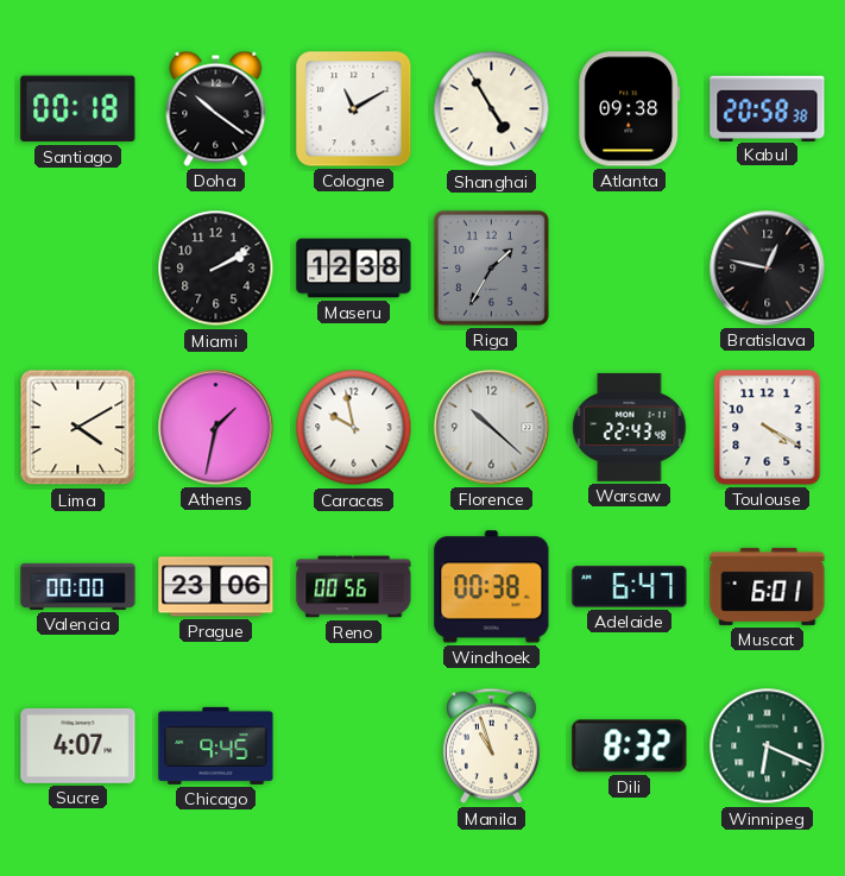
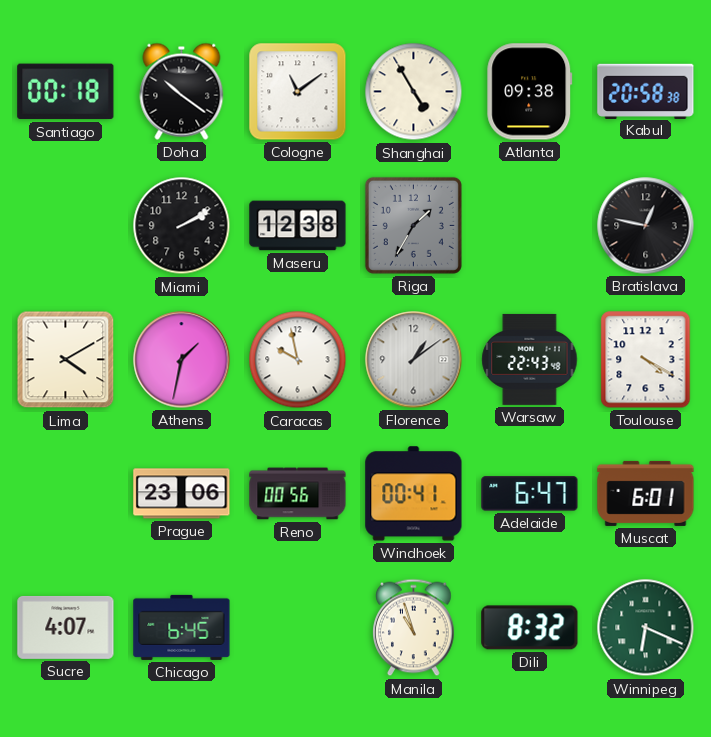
Cologne: 11:10 -> 11:09 (298, 92)
Florence: 10:22 -> 1:09 (414, 360)
Valencia: 00:00 -> none (78, 586)
Windhoek: 00:38 -> 00:41 (414, 494)
Chicago: 9:45 -> 6:45 (182, 627)
